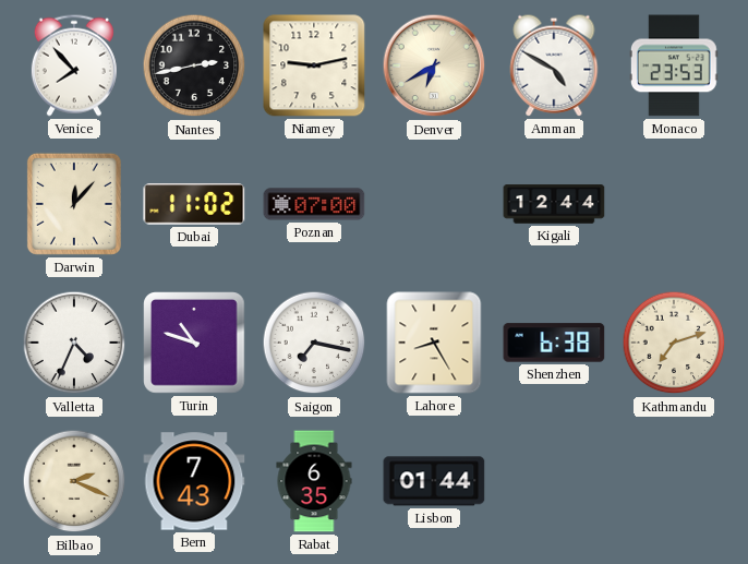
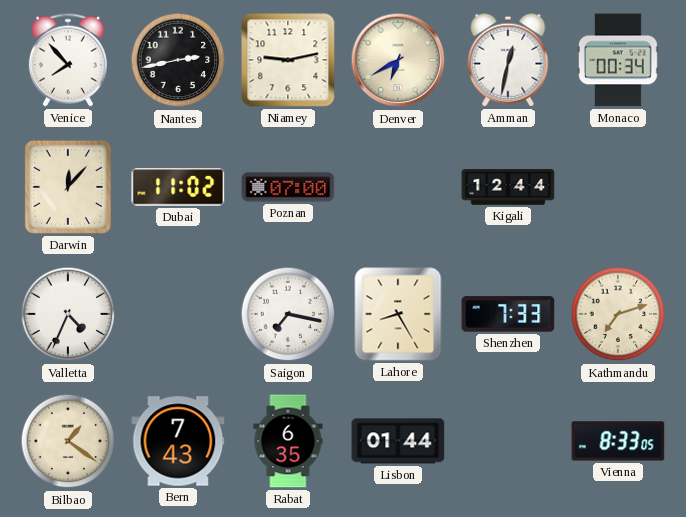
Amman: 4:50 -> 12:32 (508, 60)
Monaco: 23:53 -> 00:34 (618, 60)
Turin: 10:48 -> none (194, 343)
Shenzhen: 6:38 -> 7:33 (508, 314)
Bilbao: 2:19 -> 1:21 (68, 441)
Vienna: none -> 8:33 (618, 441)
